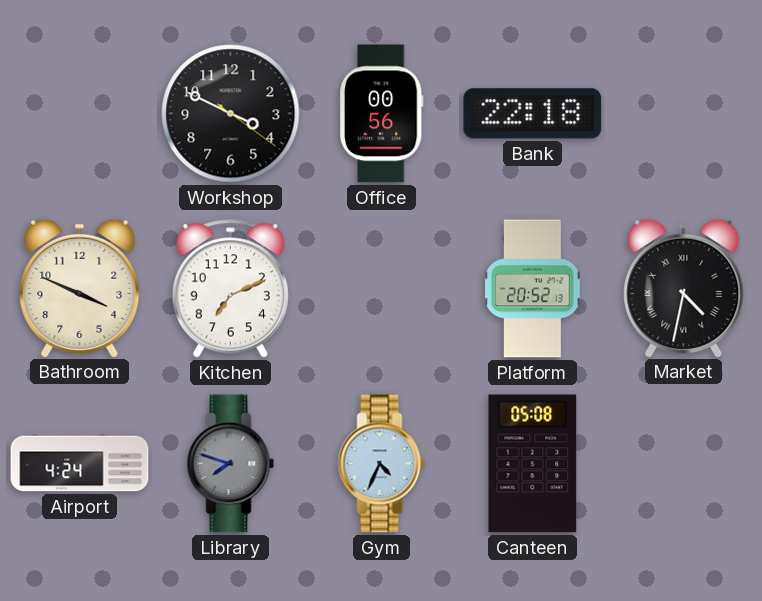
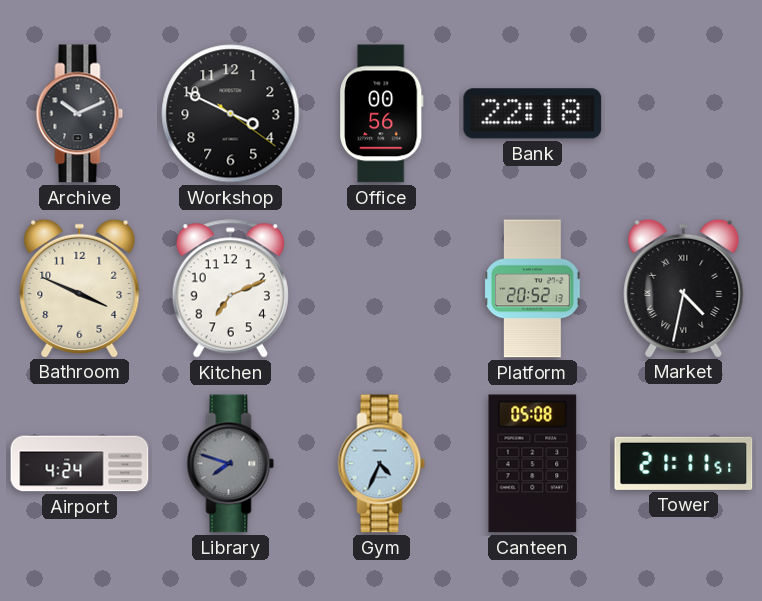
Archive: none -> 10:11 (80, 114)
Tower: none -> 21:11 (684, 463)
